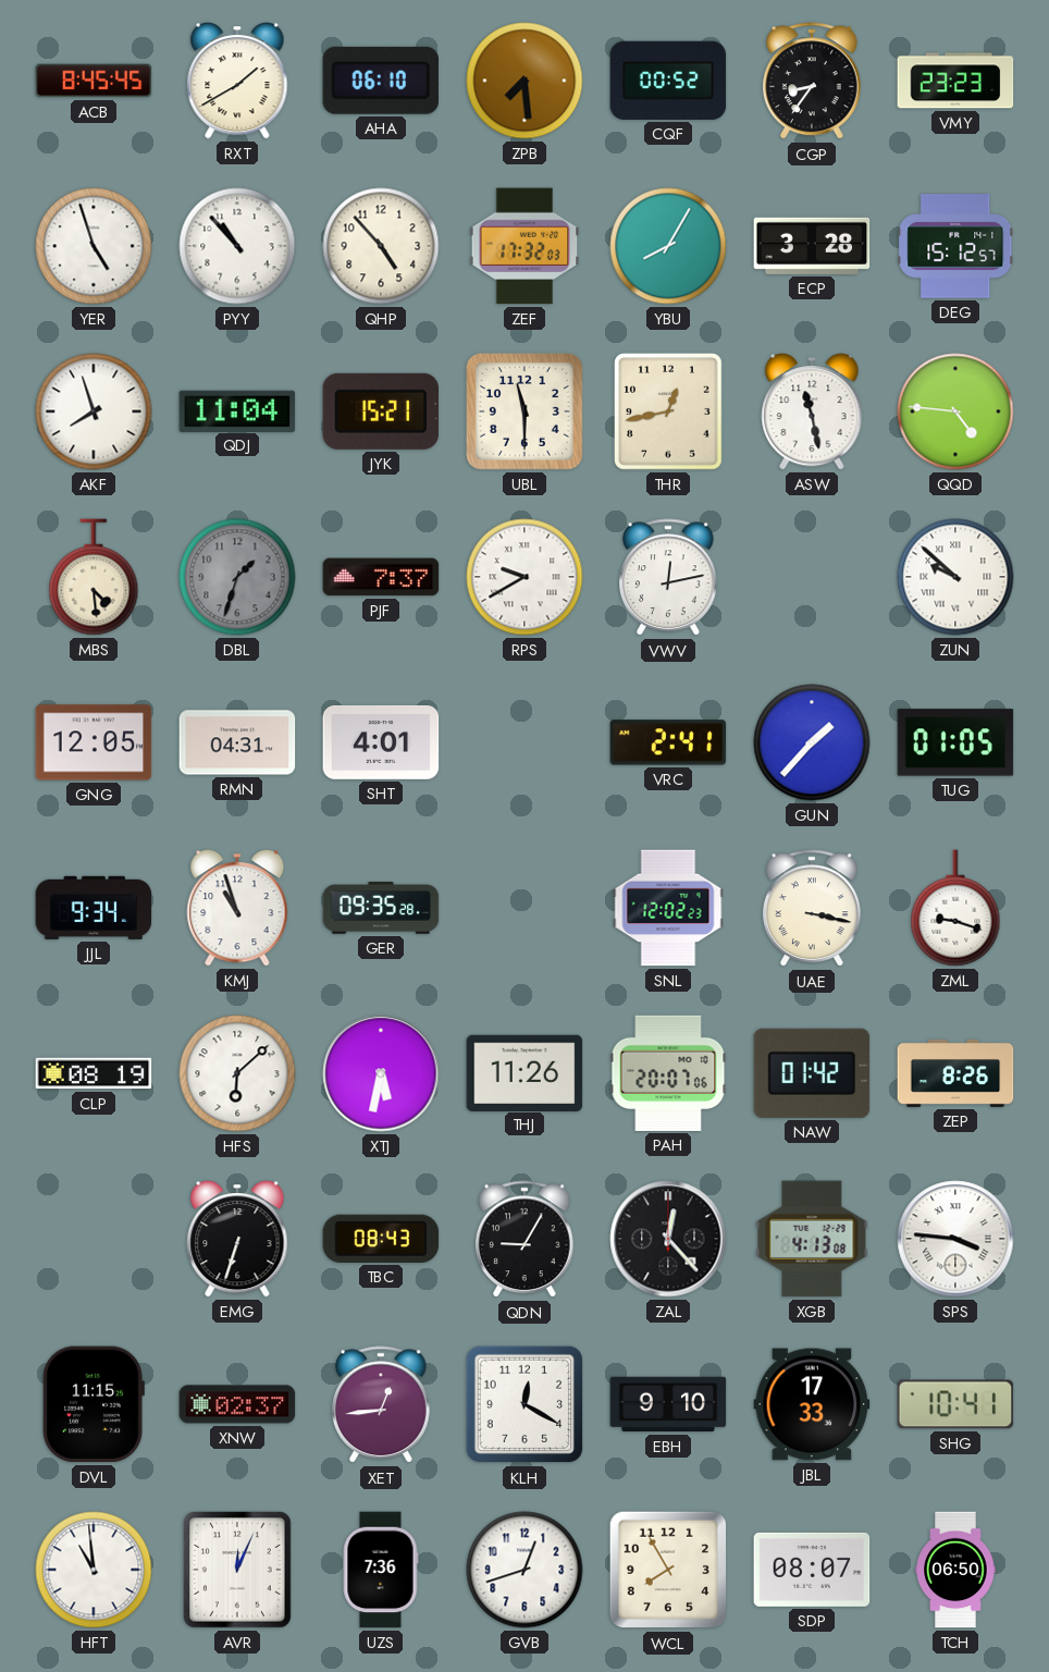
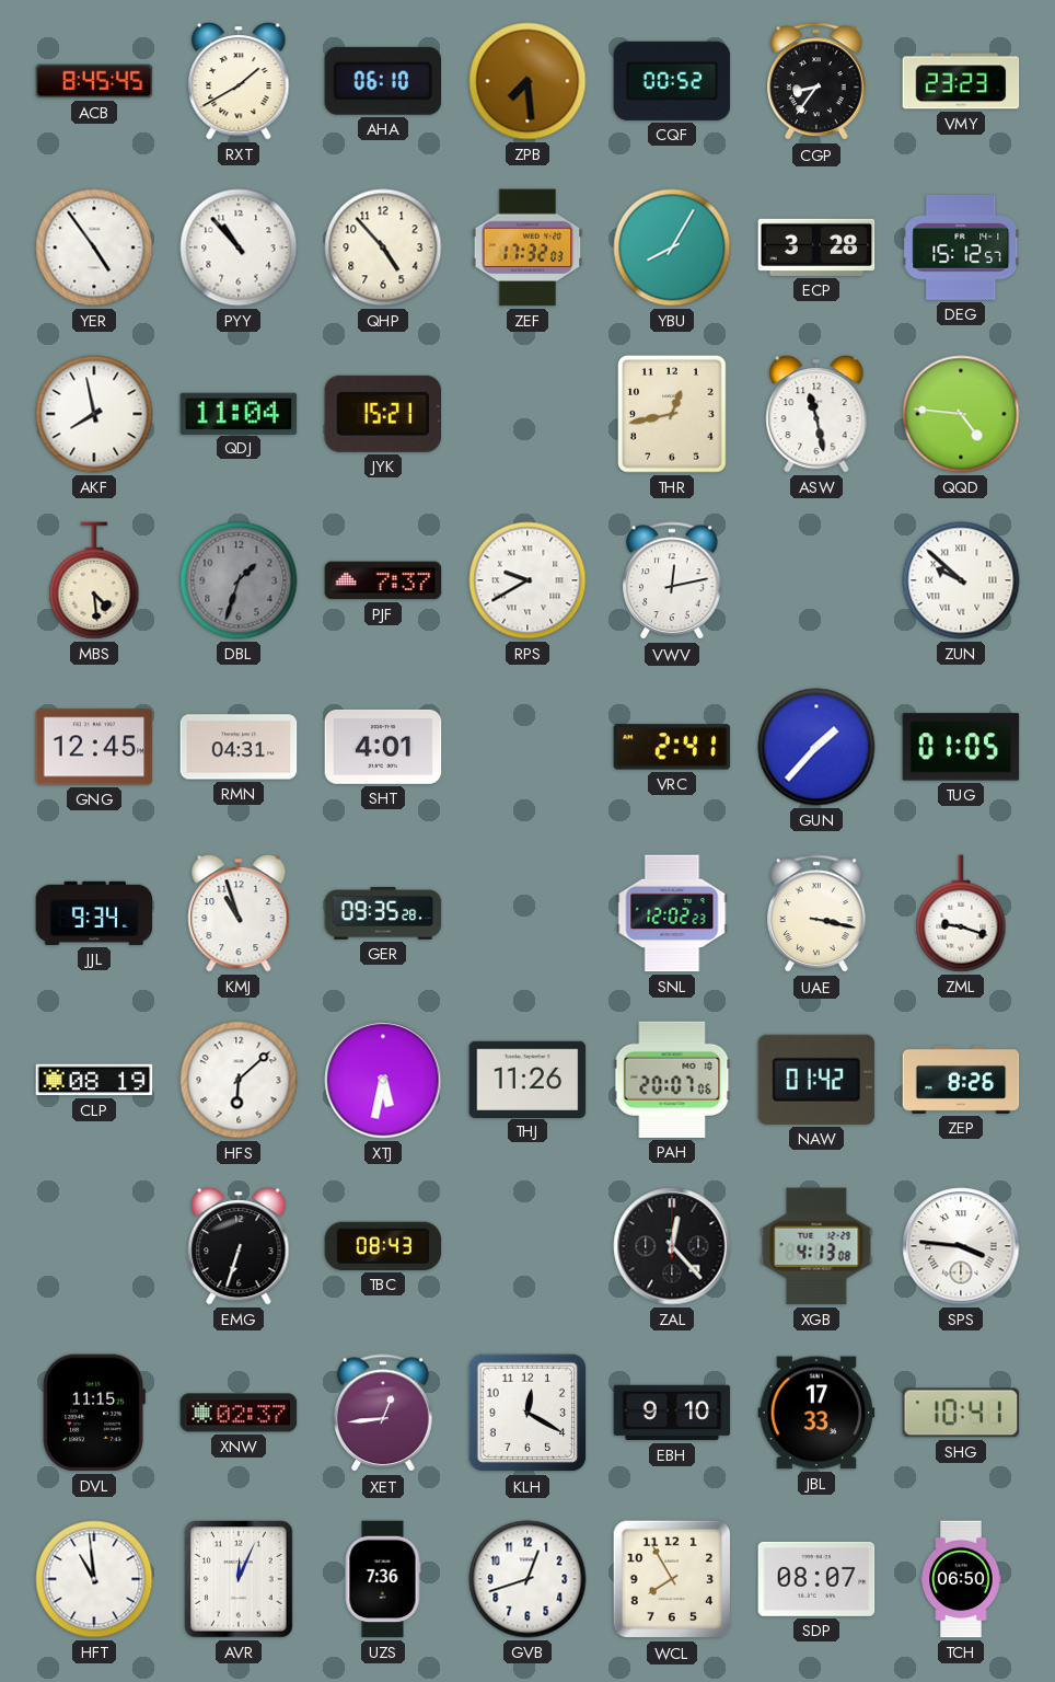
YER: 4:57 -> 4:54 (94, 247)
AKF: 7:57 -> 7:58 (94, 414)
UBL: 11:30 -> none (524, 411)
GNG: 12:05 -> 12:45 (94, 747)
QDN: 9:05 -> none (526, 1240)
